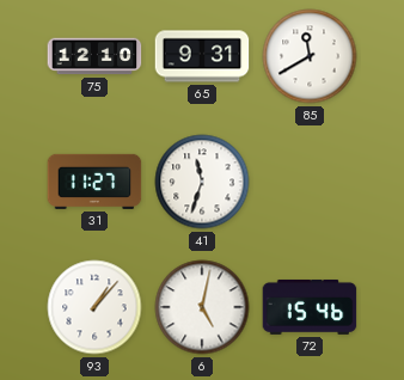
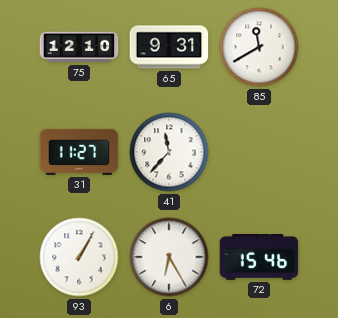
41: 11:33 -> 11:37 (169, 152)
93: 1:07 -> 1:05 (79, 257)
6: 5:02 -> 6:25 (169, 257)
